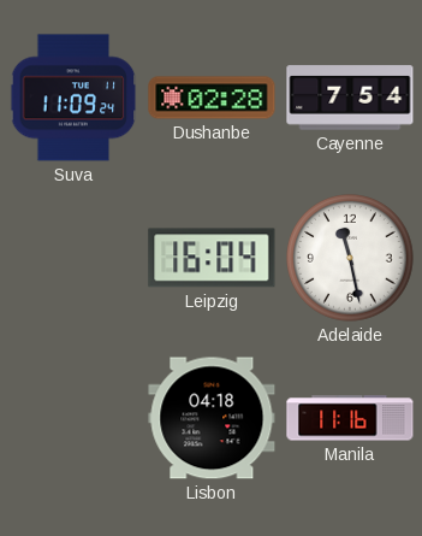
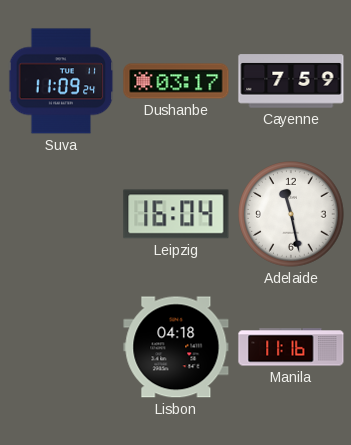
Dushanbe: 02:28 -> 03:17 (176, 81)
Cayenne: 7:54 -> 7:59 (291, 81)
